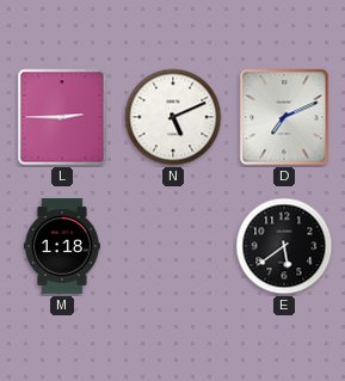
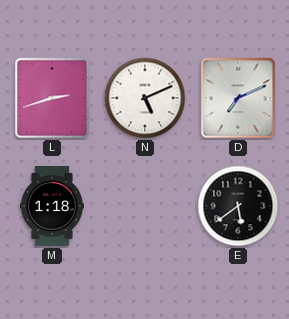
L: 2:45 -> 2:42 (52, 98)
